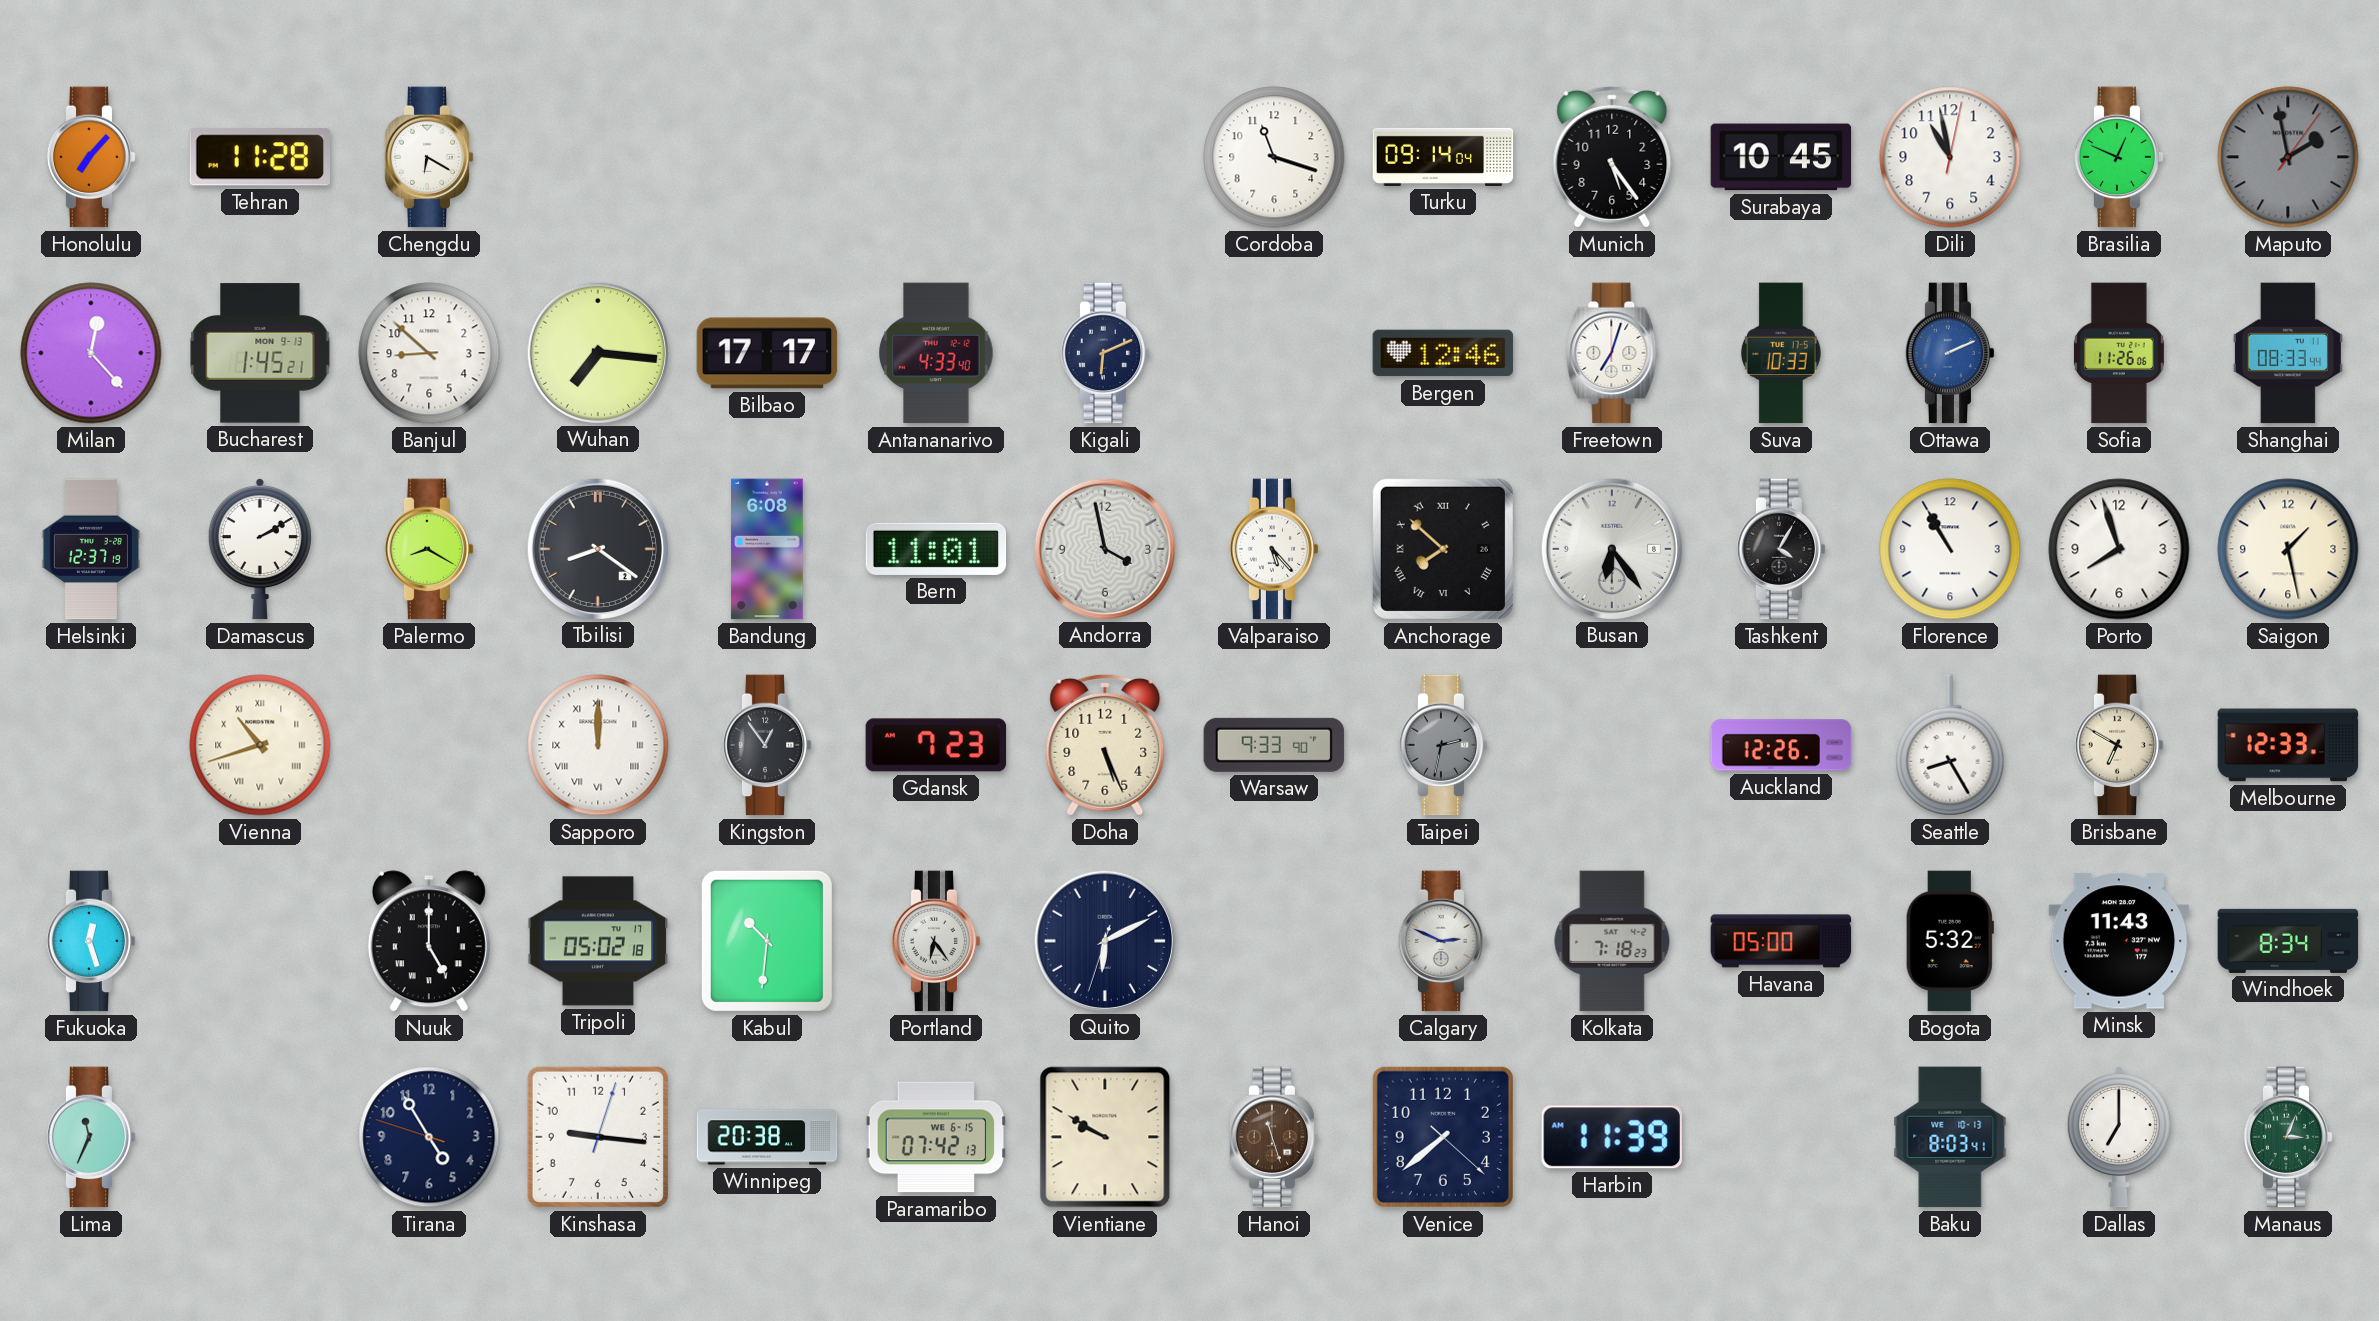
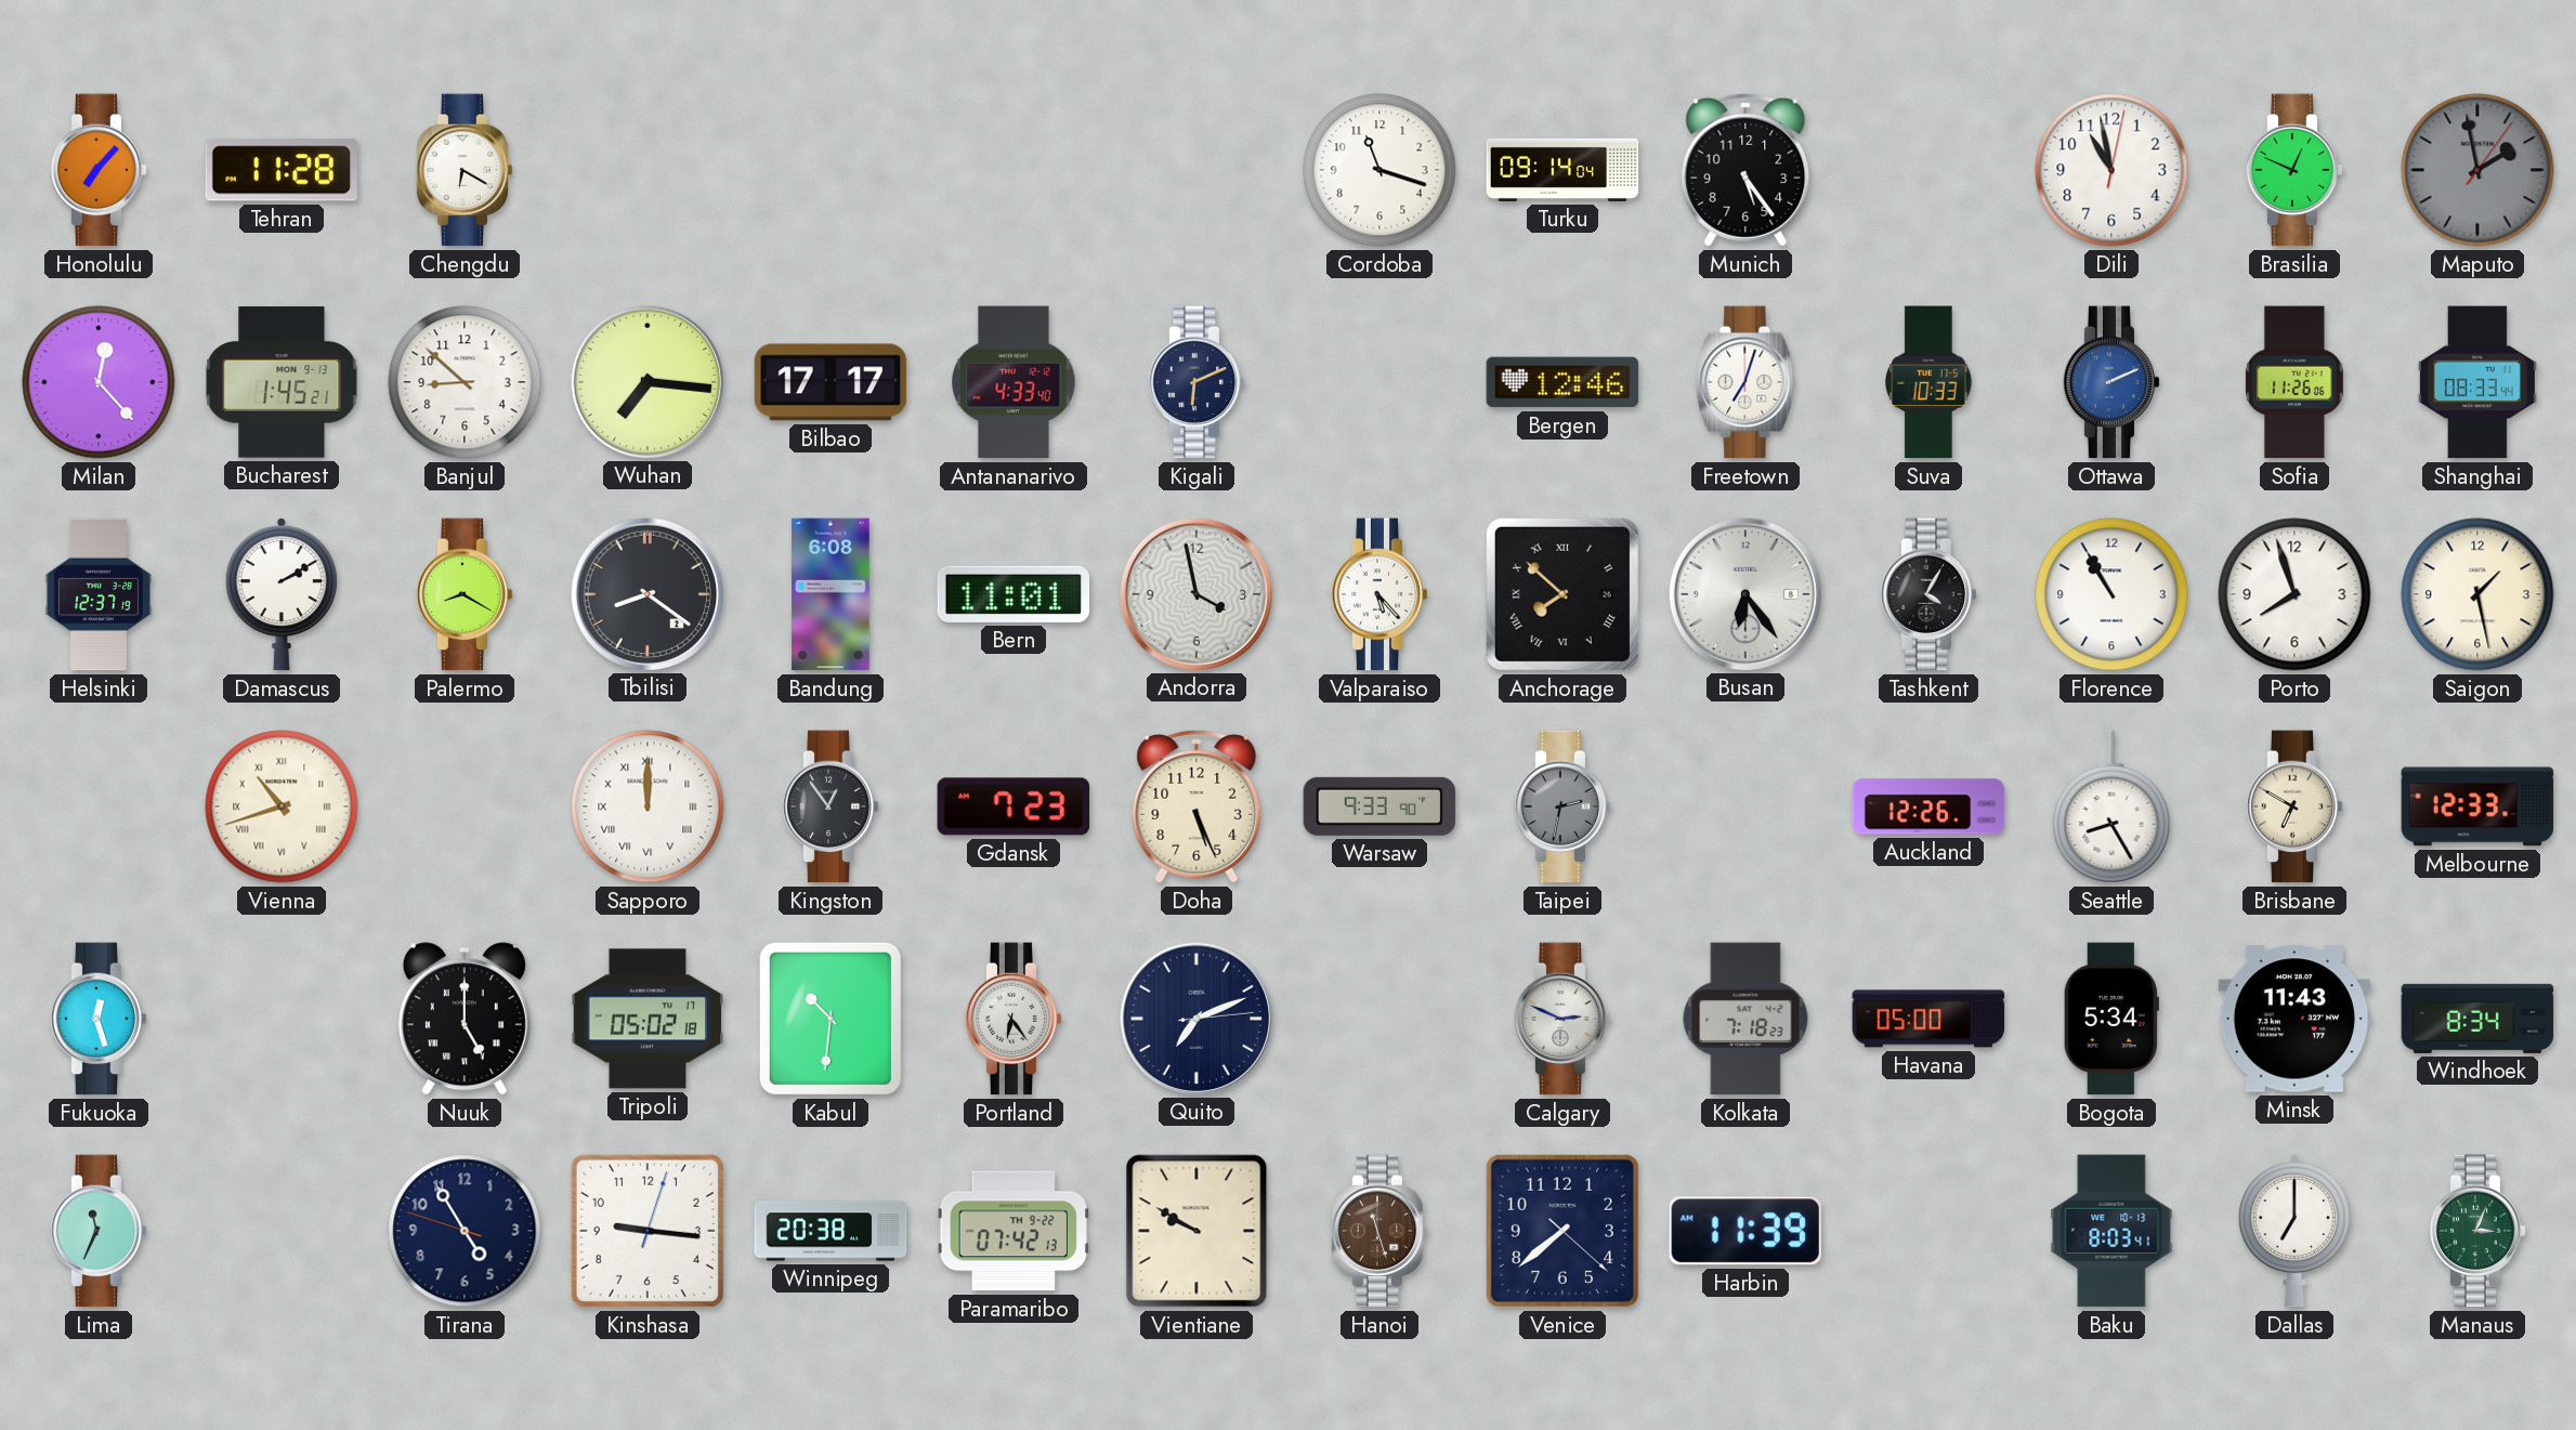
Surabaya: 10:45 -> none (1781, 157)
Quito: 6:10 -> 7:11 (1195, 1018)
Bogota: 5:32 -> 5:34 (2111, 1019)
Paramaribo date: WE 6-15 -> TH 9-22 (1014, 1231)
